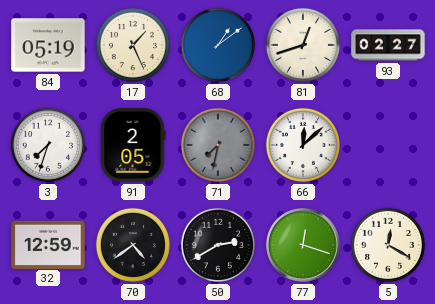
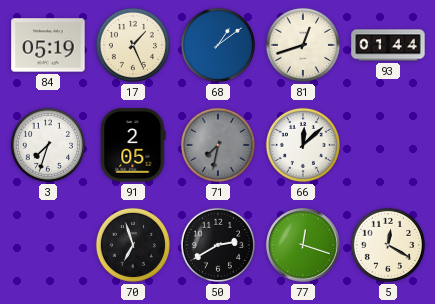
93: 02:27 -> 01:44 (388, 45)
32: 12:59 -> none (48, 244)
70: 4:39 -> 6:57 (133, 245)
